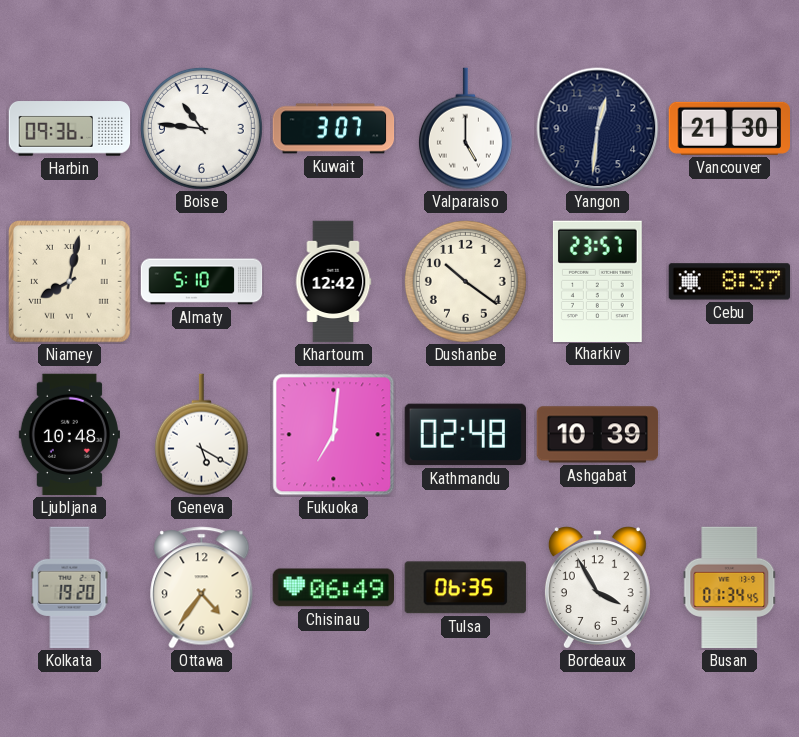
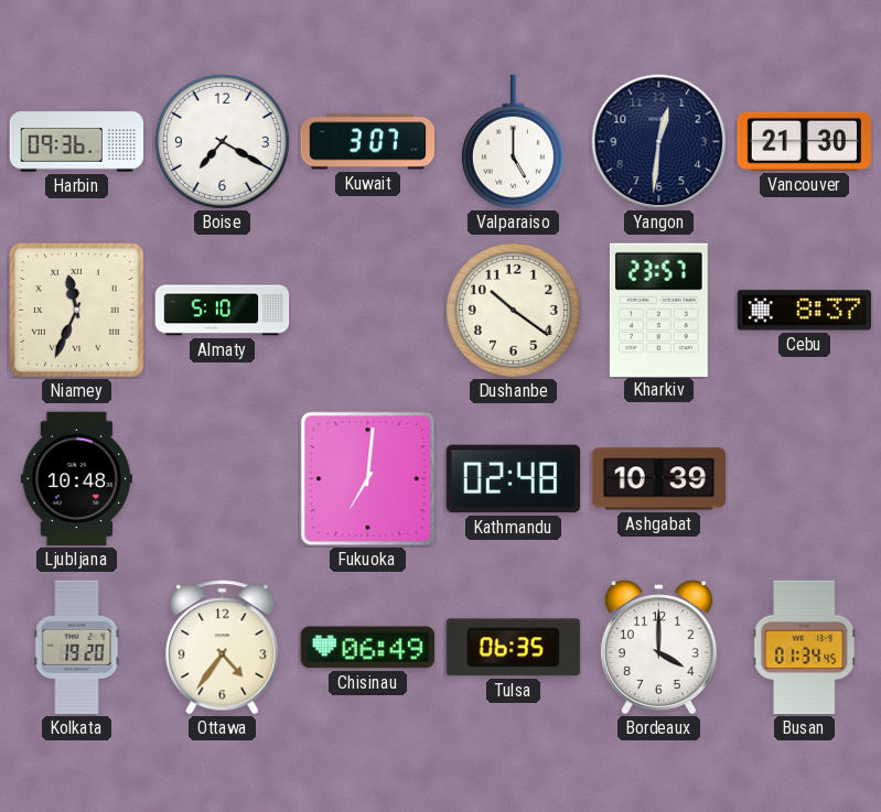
Boise: 10:46 -> 7:20 (222, 141)
Niamey: 8:02 -> 11:34 (77, 311)
Khartoum: 12:42 -> none (333, 282)
Geneva: 5:20 -> none (201, 435)
Bordeaux: 3:55 -> 4:00 (658, 648)
